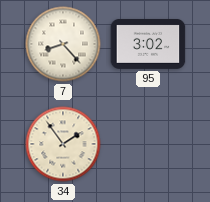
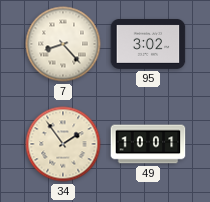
49: none -> 10:01 (148, 144)
